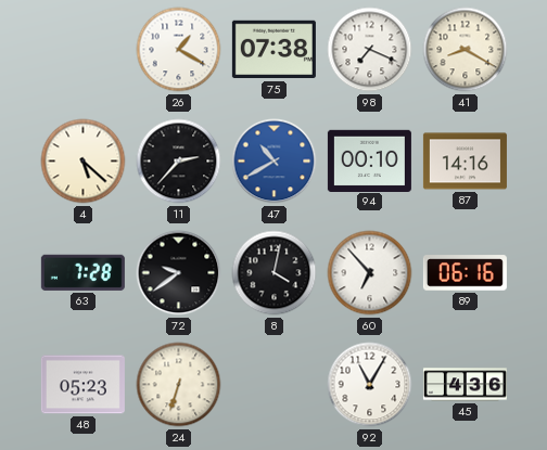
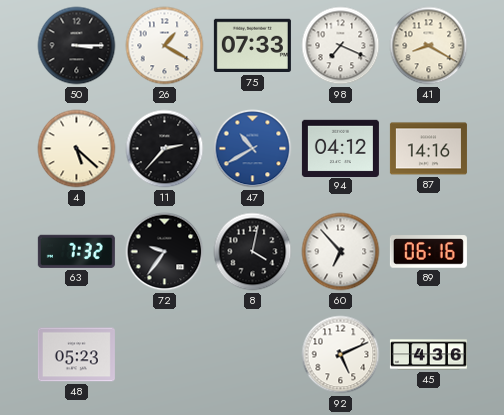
50: none -> 3:15 (77, 46)
75: 07:38 -> 07:33 (252, 46)
94: 00:10 -> 04:12 (340, 148)
63: 7:28 -> 7:32 (76, 251)
72: 9:39 -> 9:36 (165, 252)
24: 6:33 -> none (179, 385)
92: 11:05 -> 5:11 (341, 355)
